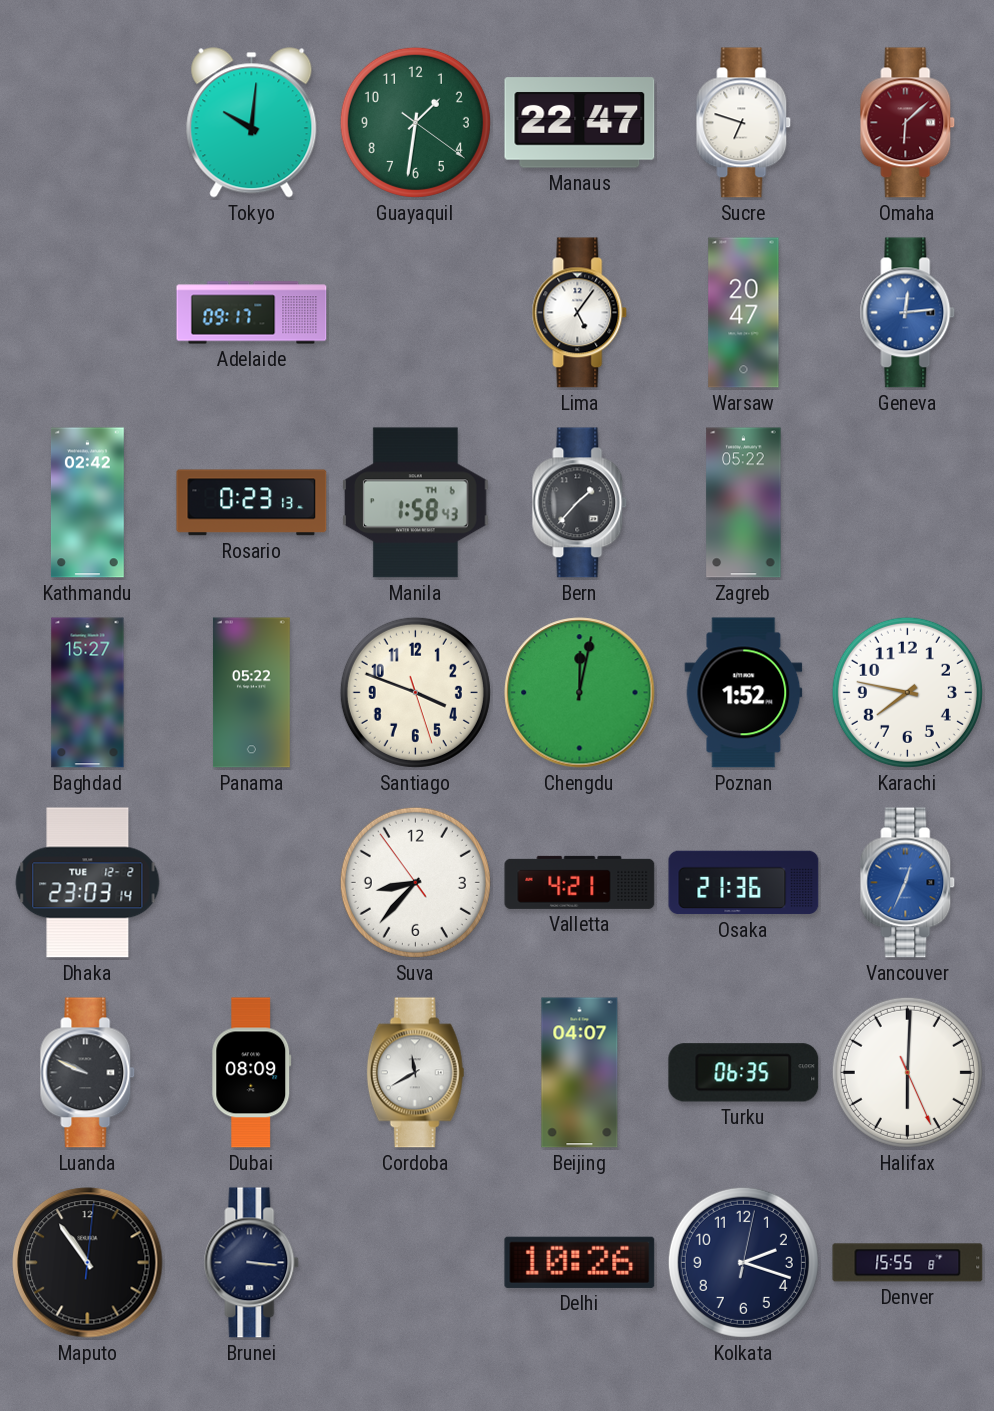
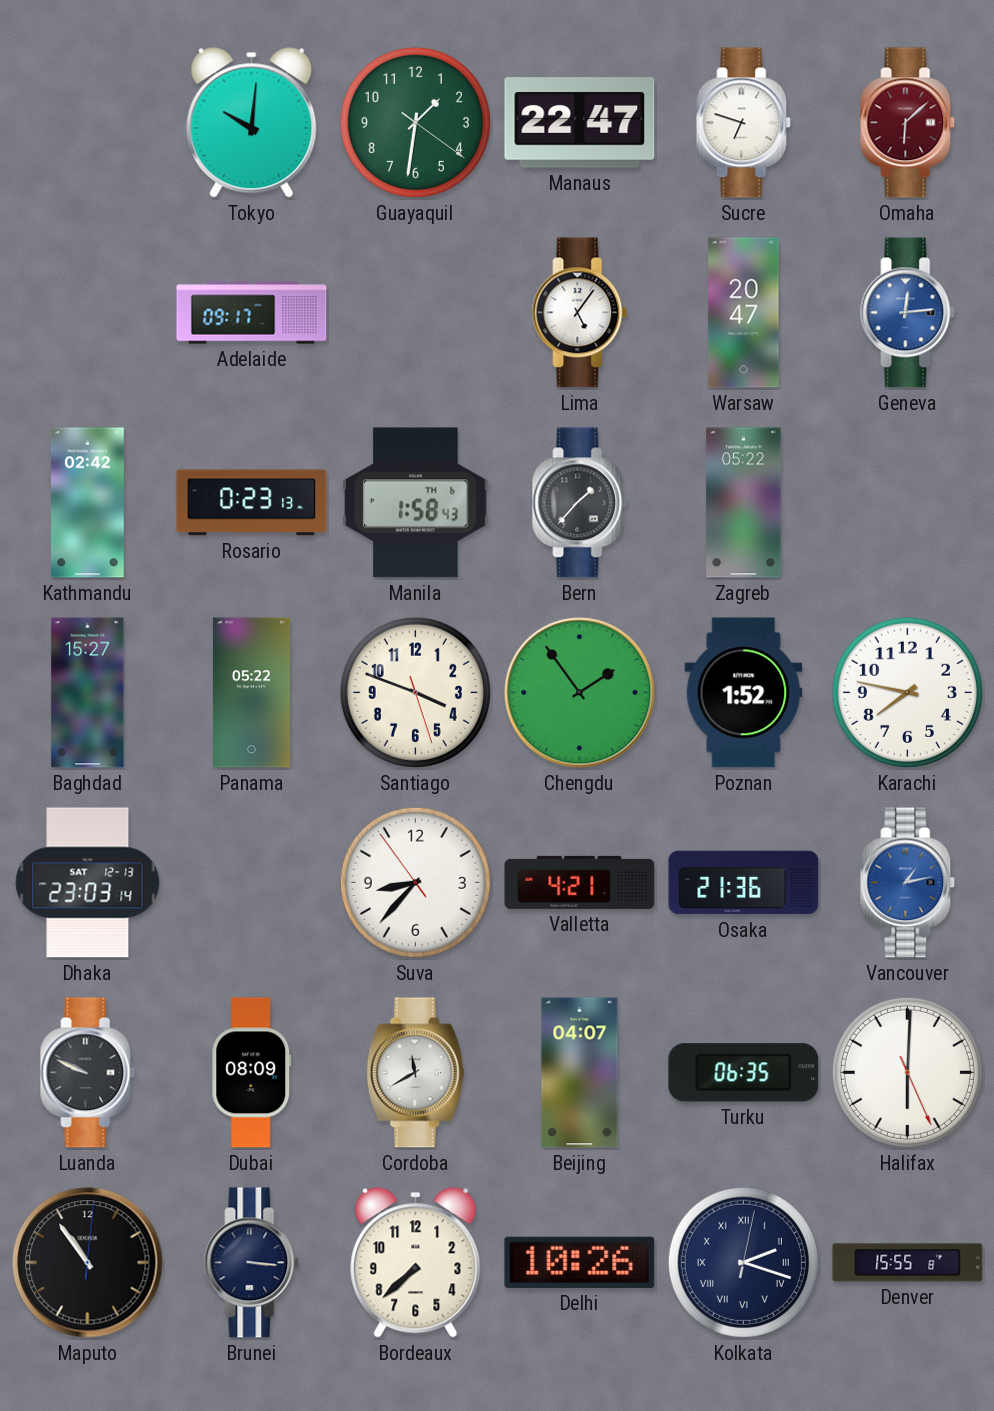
Chengdu: 12:02 -> 1:54 (580, 693)
Dhaka date: TUE 12-2 -> SAT 12-13 (88, 883)
Vancouver: 12:34 -> 1:13 (908, 883)
Bordeaux: none -> 7:38 (416, 1263)
Kolkata numerals: Arabic -> Roman (743, 1262)
